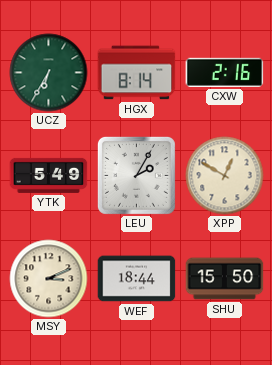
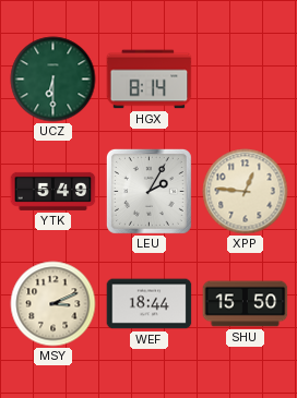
UCZ: 6:35 -> 6:30 (54, 80)
CXW: 2:16 -> none (225, 72)
XPP: 12:50 -> 12:46 (246, 192)
